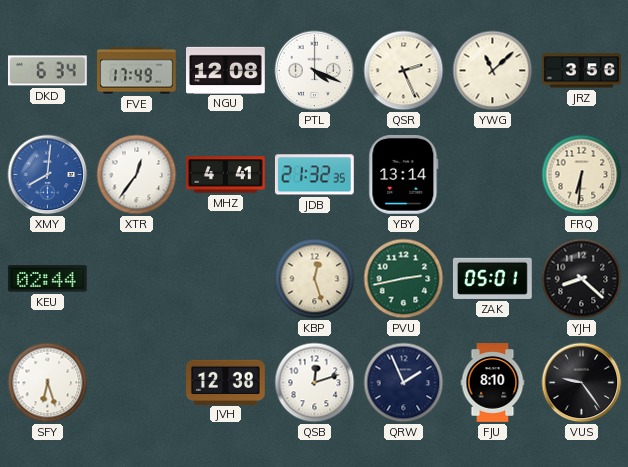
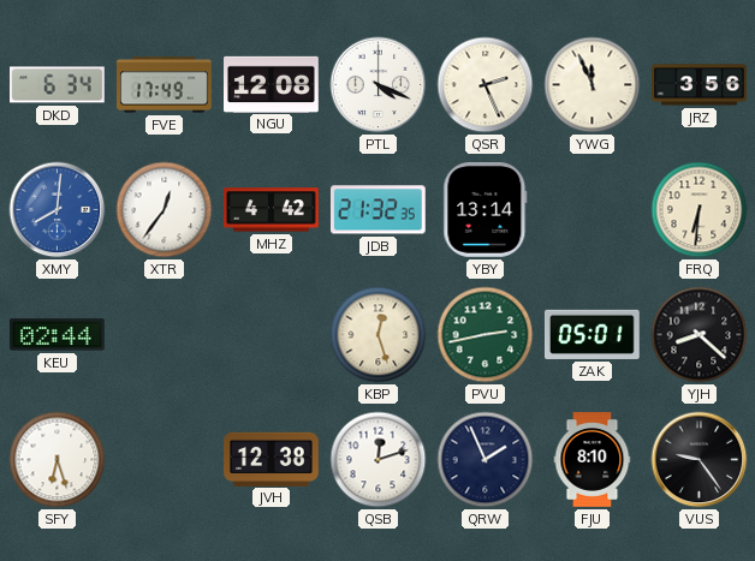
YWG: 11:08 -> 11:56 (593, 85)
MHZ: 4:41 -> 4:42 (272, 210)
